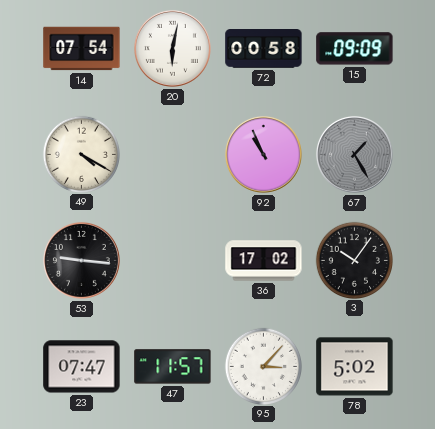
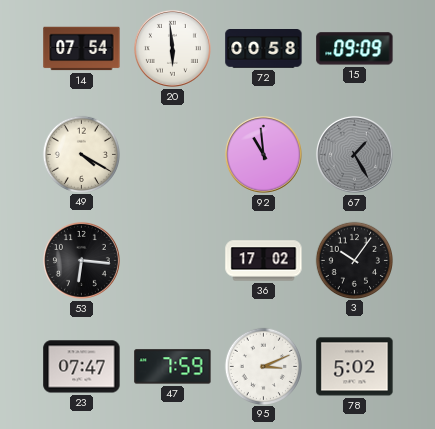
20: 6:02 -> 5:59 (172, 48)
92: 10:56 -> 10:59 (263, 154)
53: 9:16 -> 6:16 (81, 260)
47: 11:57 -> 7:59 (173, 367)
95: 3:07 -> 3:11 (263, 366)
